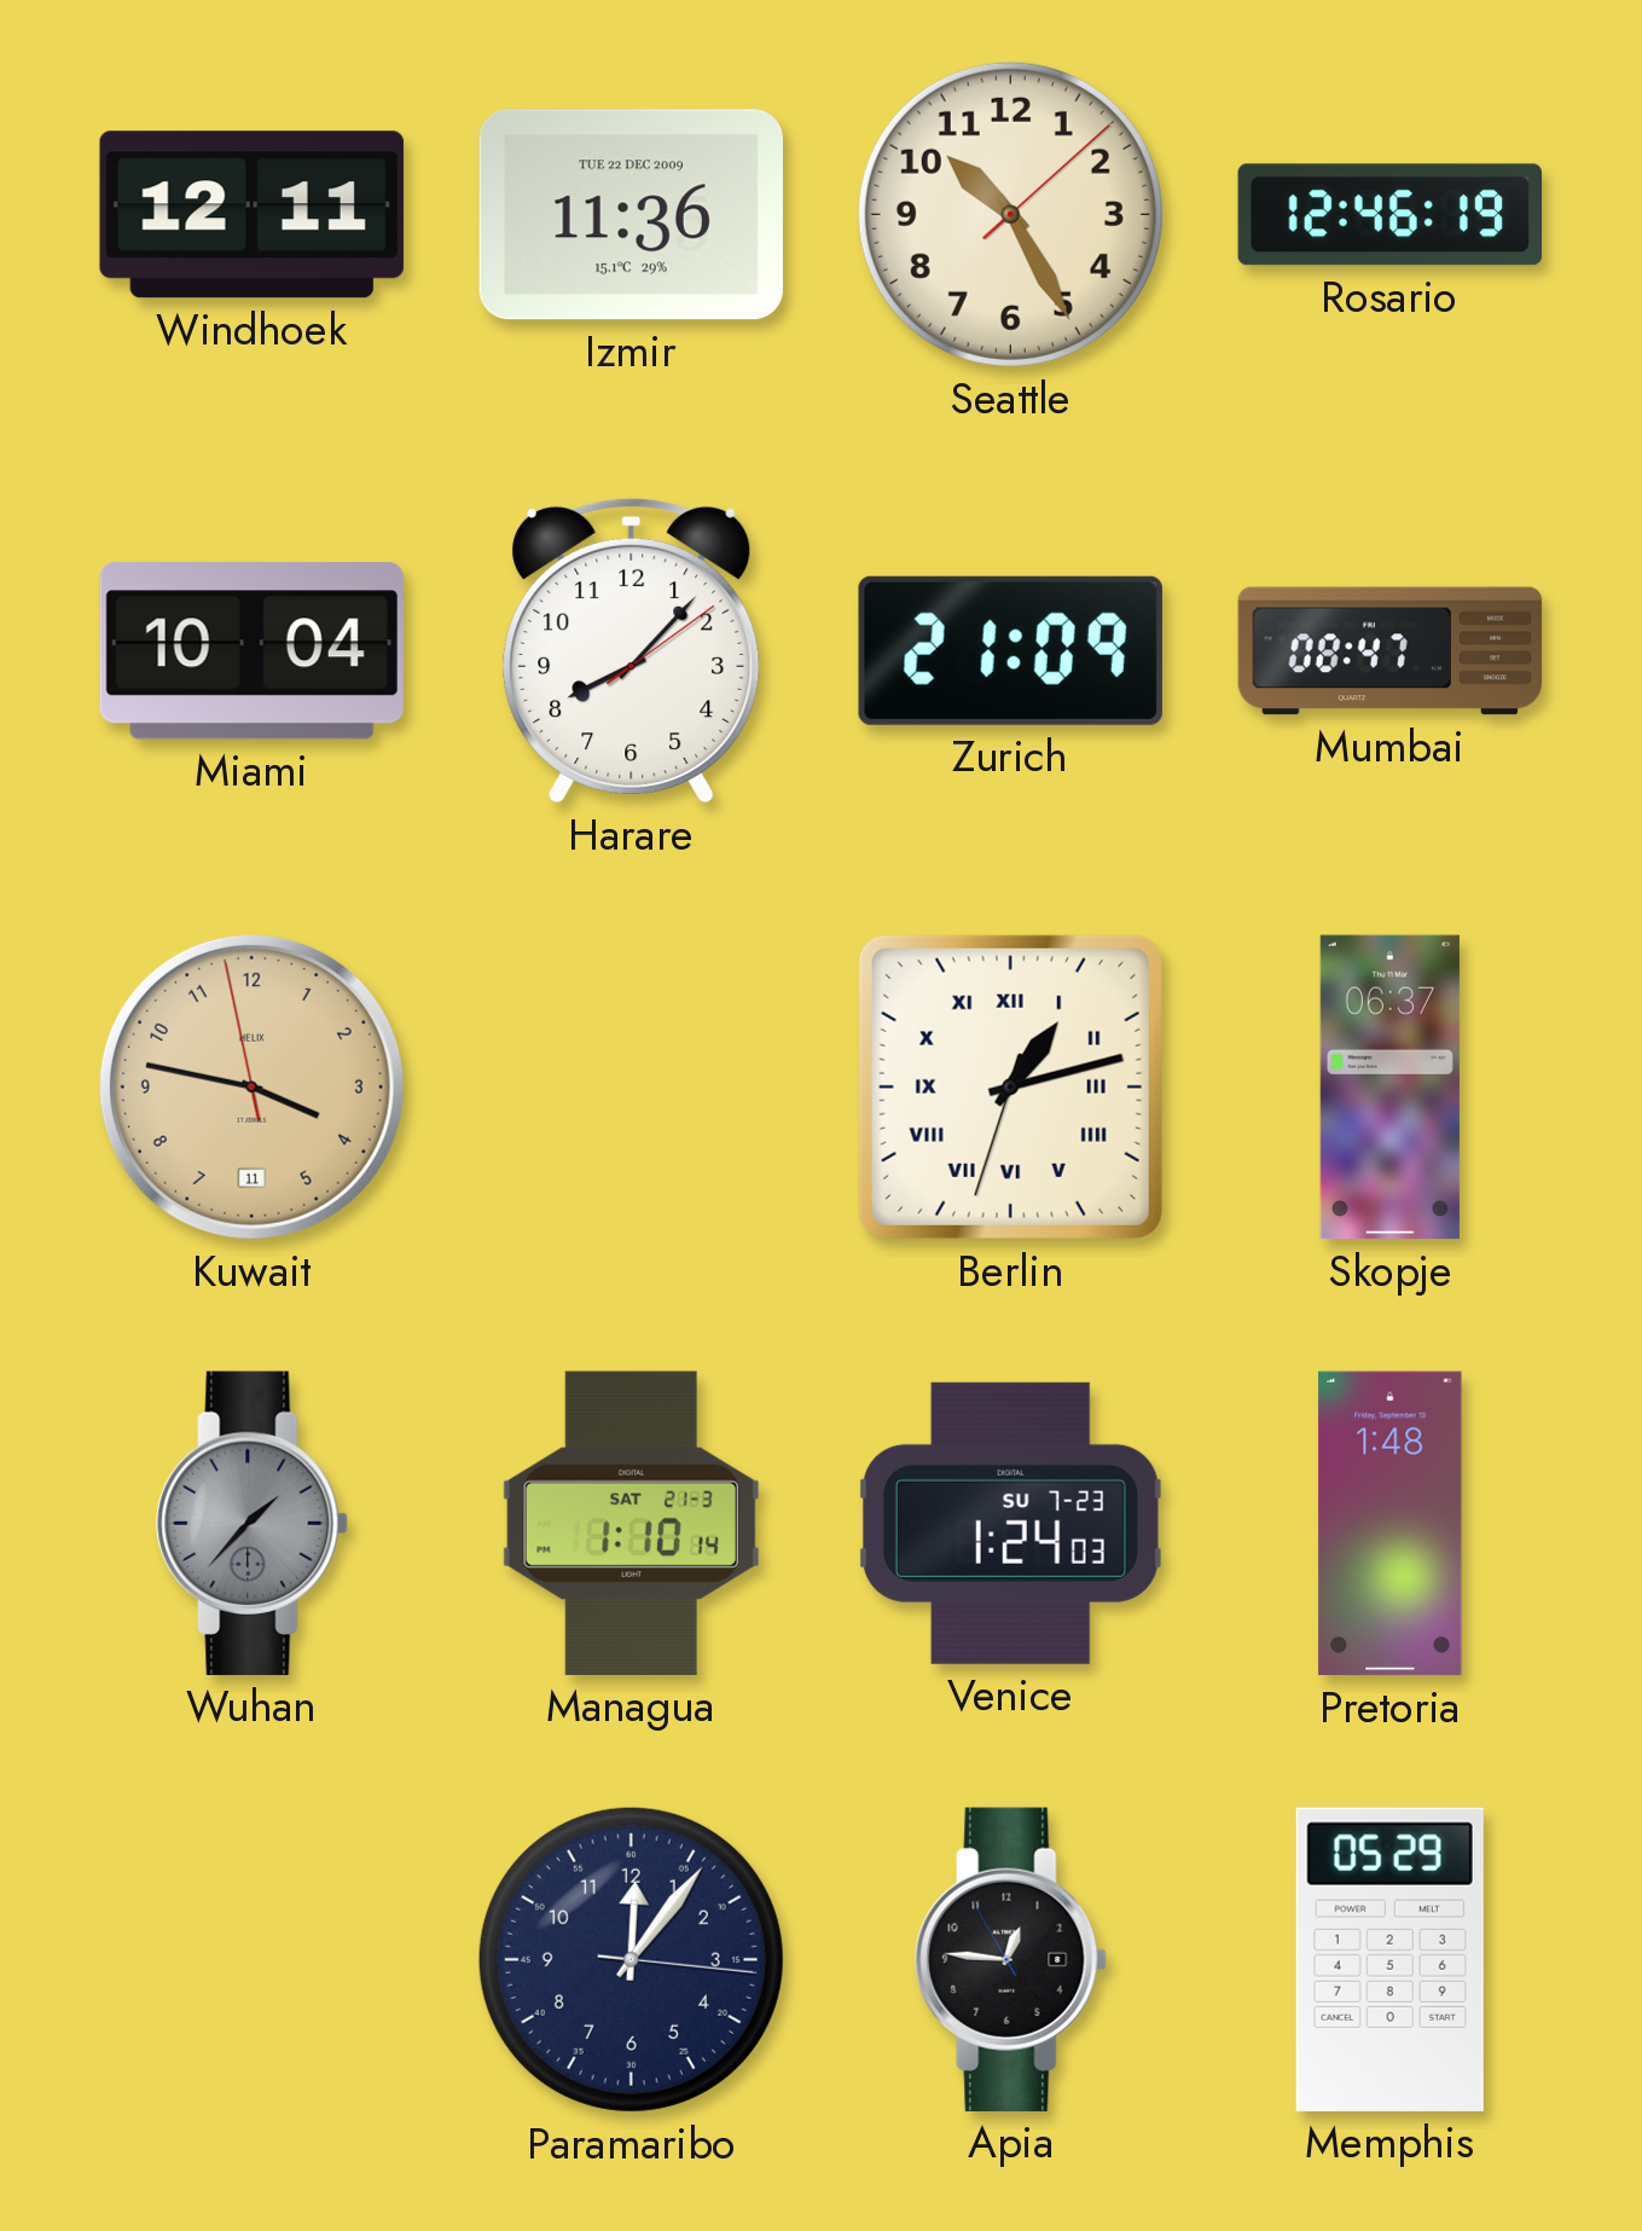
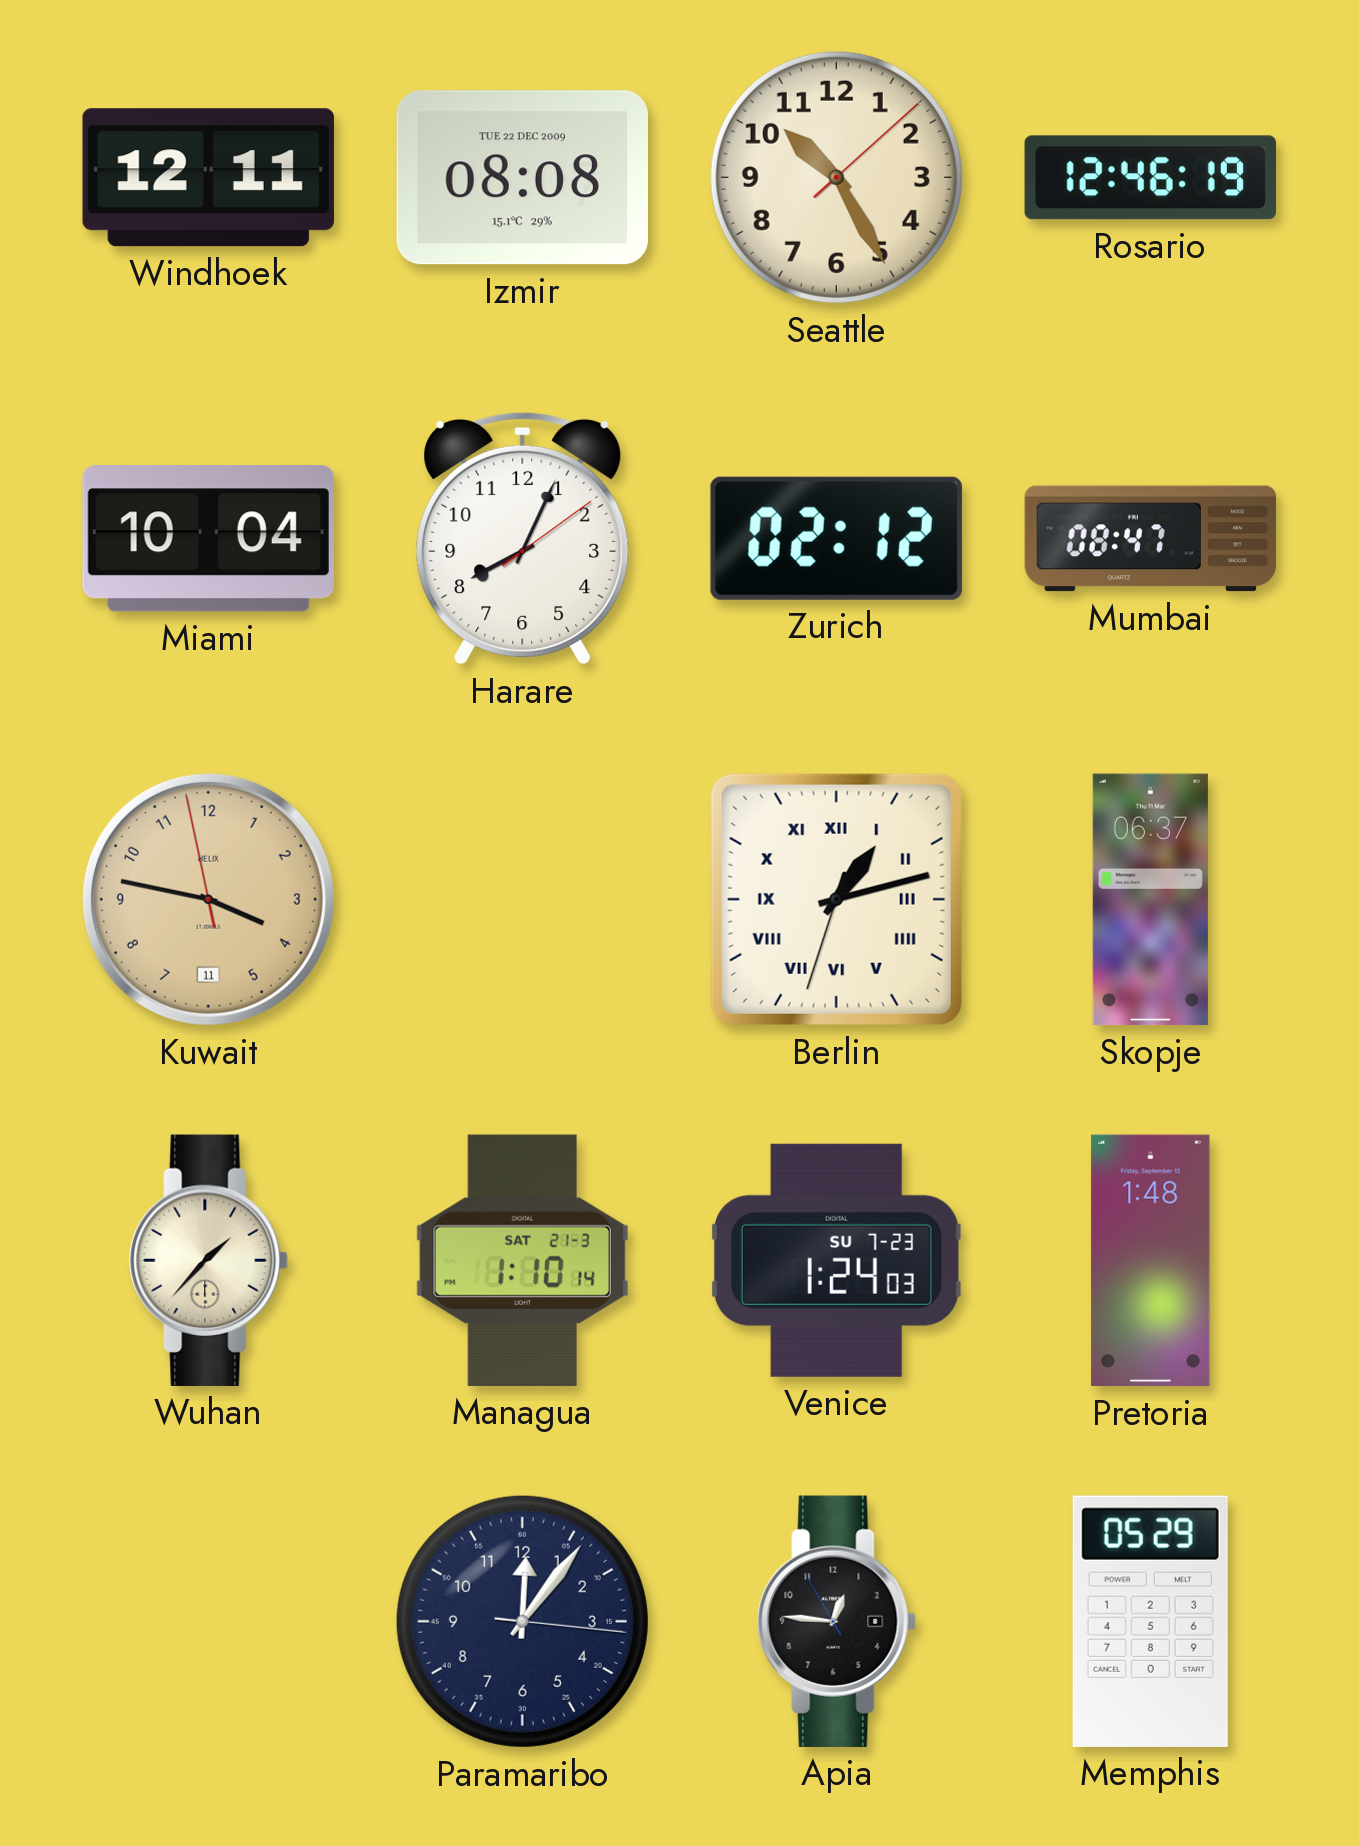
Izmir: 11:36 -> 08:08 (522, 178)
Harare: 8:07 -> 8:04 (523, 538)
Zurich: 21:09 -> 02:12 (836, 538)
Wuhan dial: grey -> cream (209, 1260)
